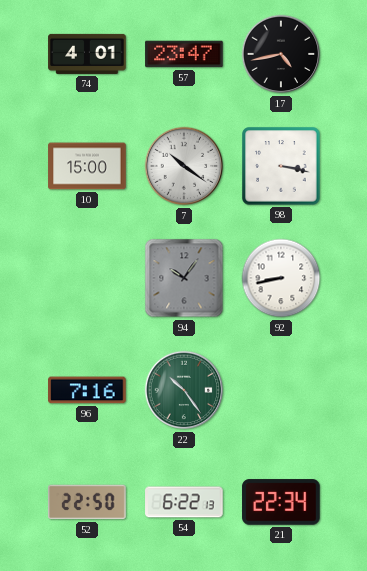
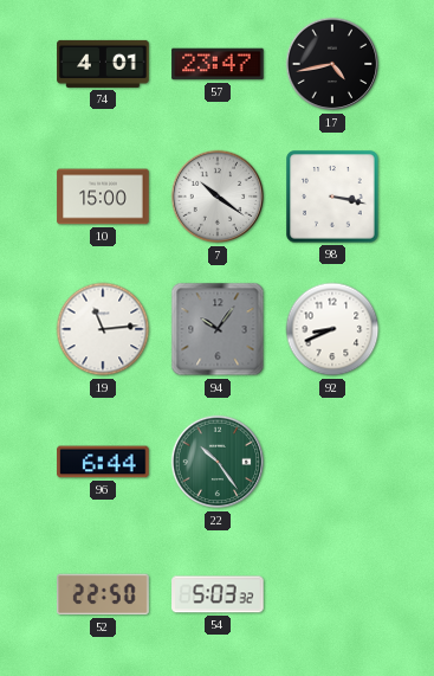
19: none -> 11:14 (103, 329)
92: 8:43 -> 8:41 (332, 329)
96: 7:16 -> 6:44 (103, 462)
54: 6:22 -> 5:03 (218, 594)
21: 22:34 -> none (281, 502)
